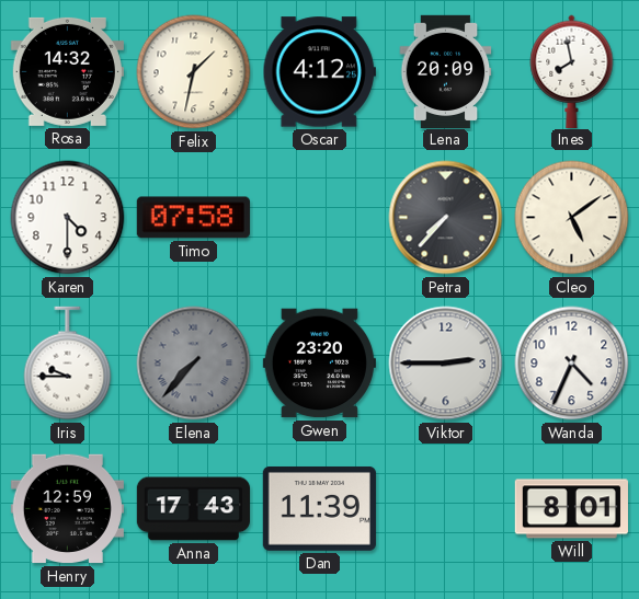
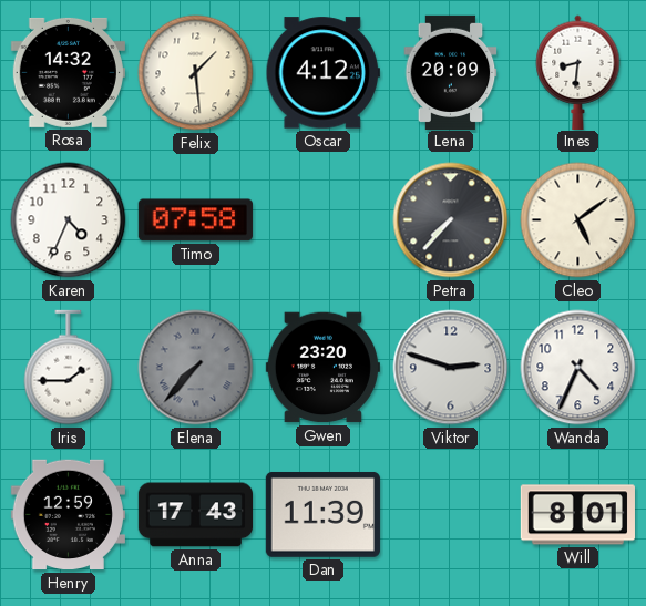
Felix: 1:32 -> 1:29 (196, 73)
Ines: 7:58 -> 8:31 (578, 72)
Karen: 4:30 -> 4:34 (69, 220)
Iris: 9:45 -> 1:45 (69, 368)
Viktor: 2:45 -> 2:48 (451, 368)
